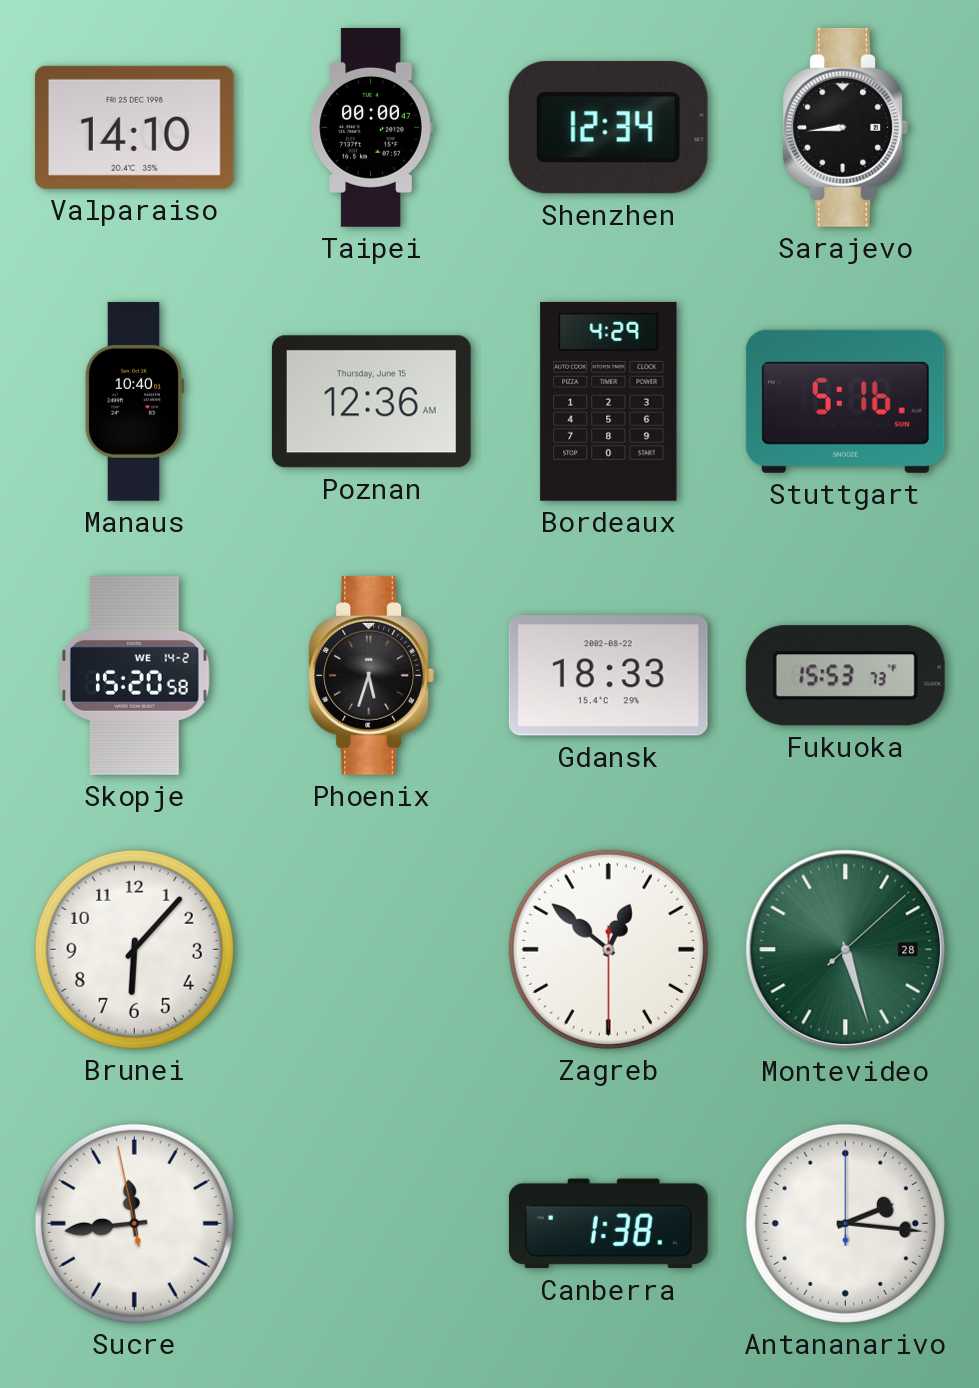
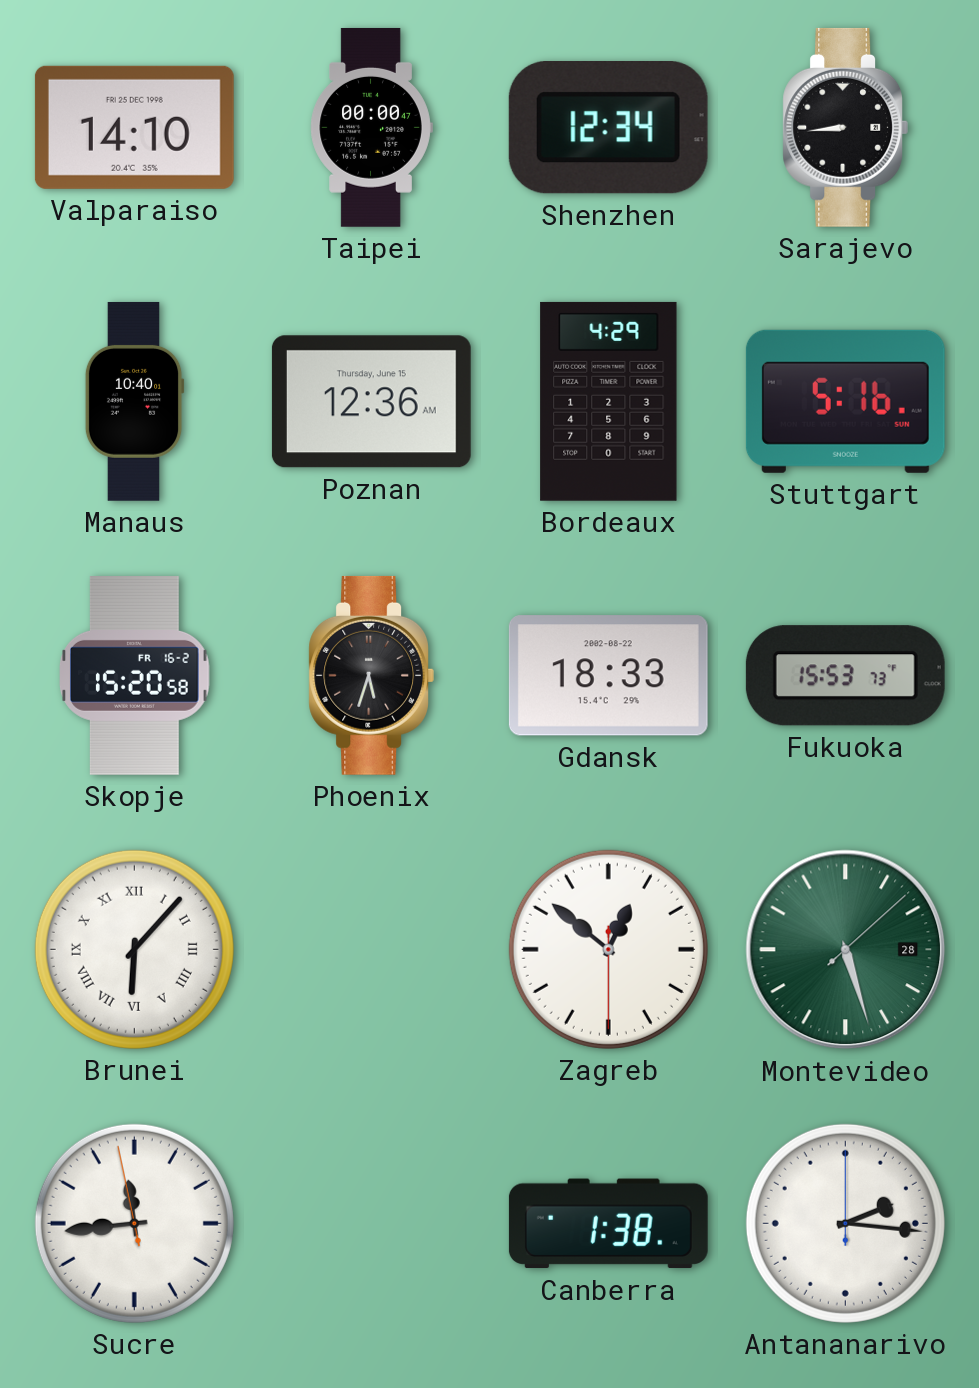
Skopje date: WE 14-2 -> FR 16-2 (135, 675)
Brunei numerals: Arabic -> Roman (134, 949)
